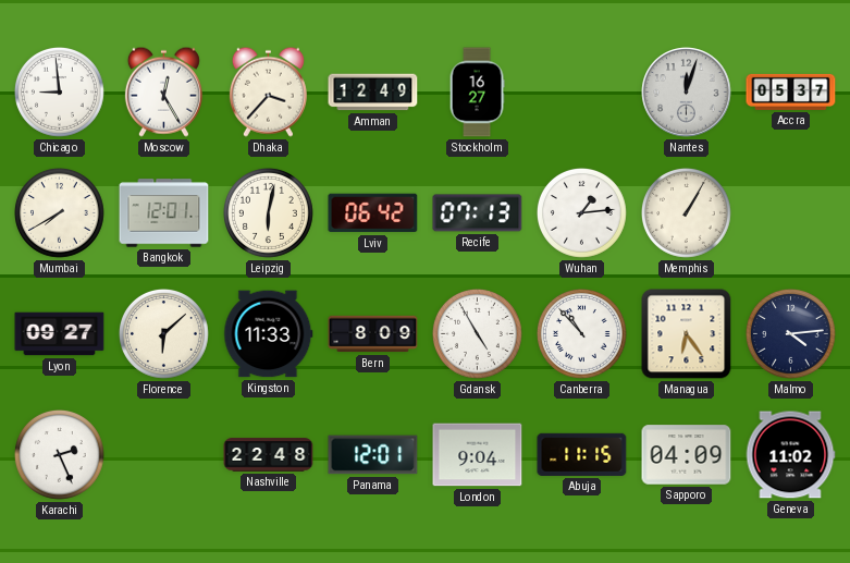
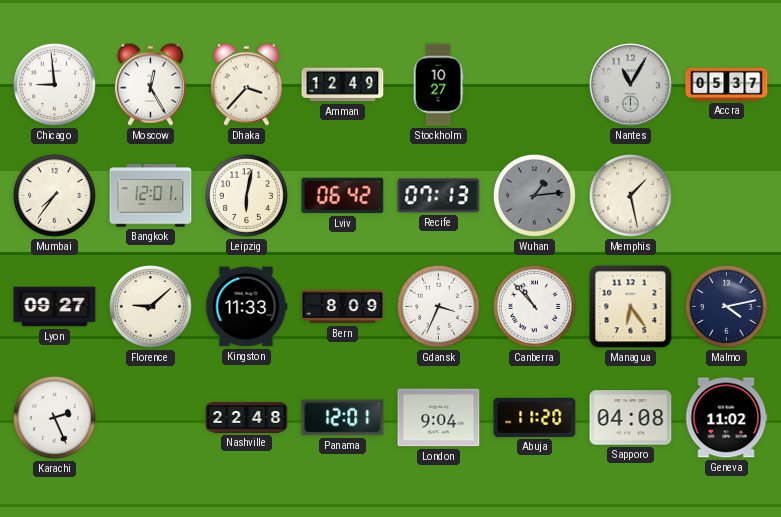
Stockholm: 16:27 -> 10:27 (438, 85)
Nantes: 12:03 -> 11:05 (631, 85)
Mumbai: 7:40 -> 7:36 (55, 196)
Wuhan dial: white -> grey (535, 196)
Memphis: 1:05 -> 1:28 (631, 196)
Florence: 6:08 -> 9:08 (151, 307)
Gdansk: 4:55 -> 3:34 (439, 307)
Malmo: 4:14 -> 4:13 (727, 307)
Abuja: 11:15 -> 11:20 (535, 417)
Sapporo: 04:09 -> 04:08 (631, 418)
